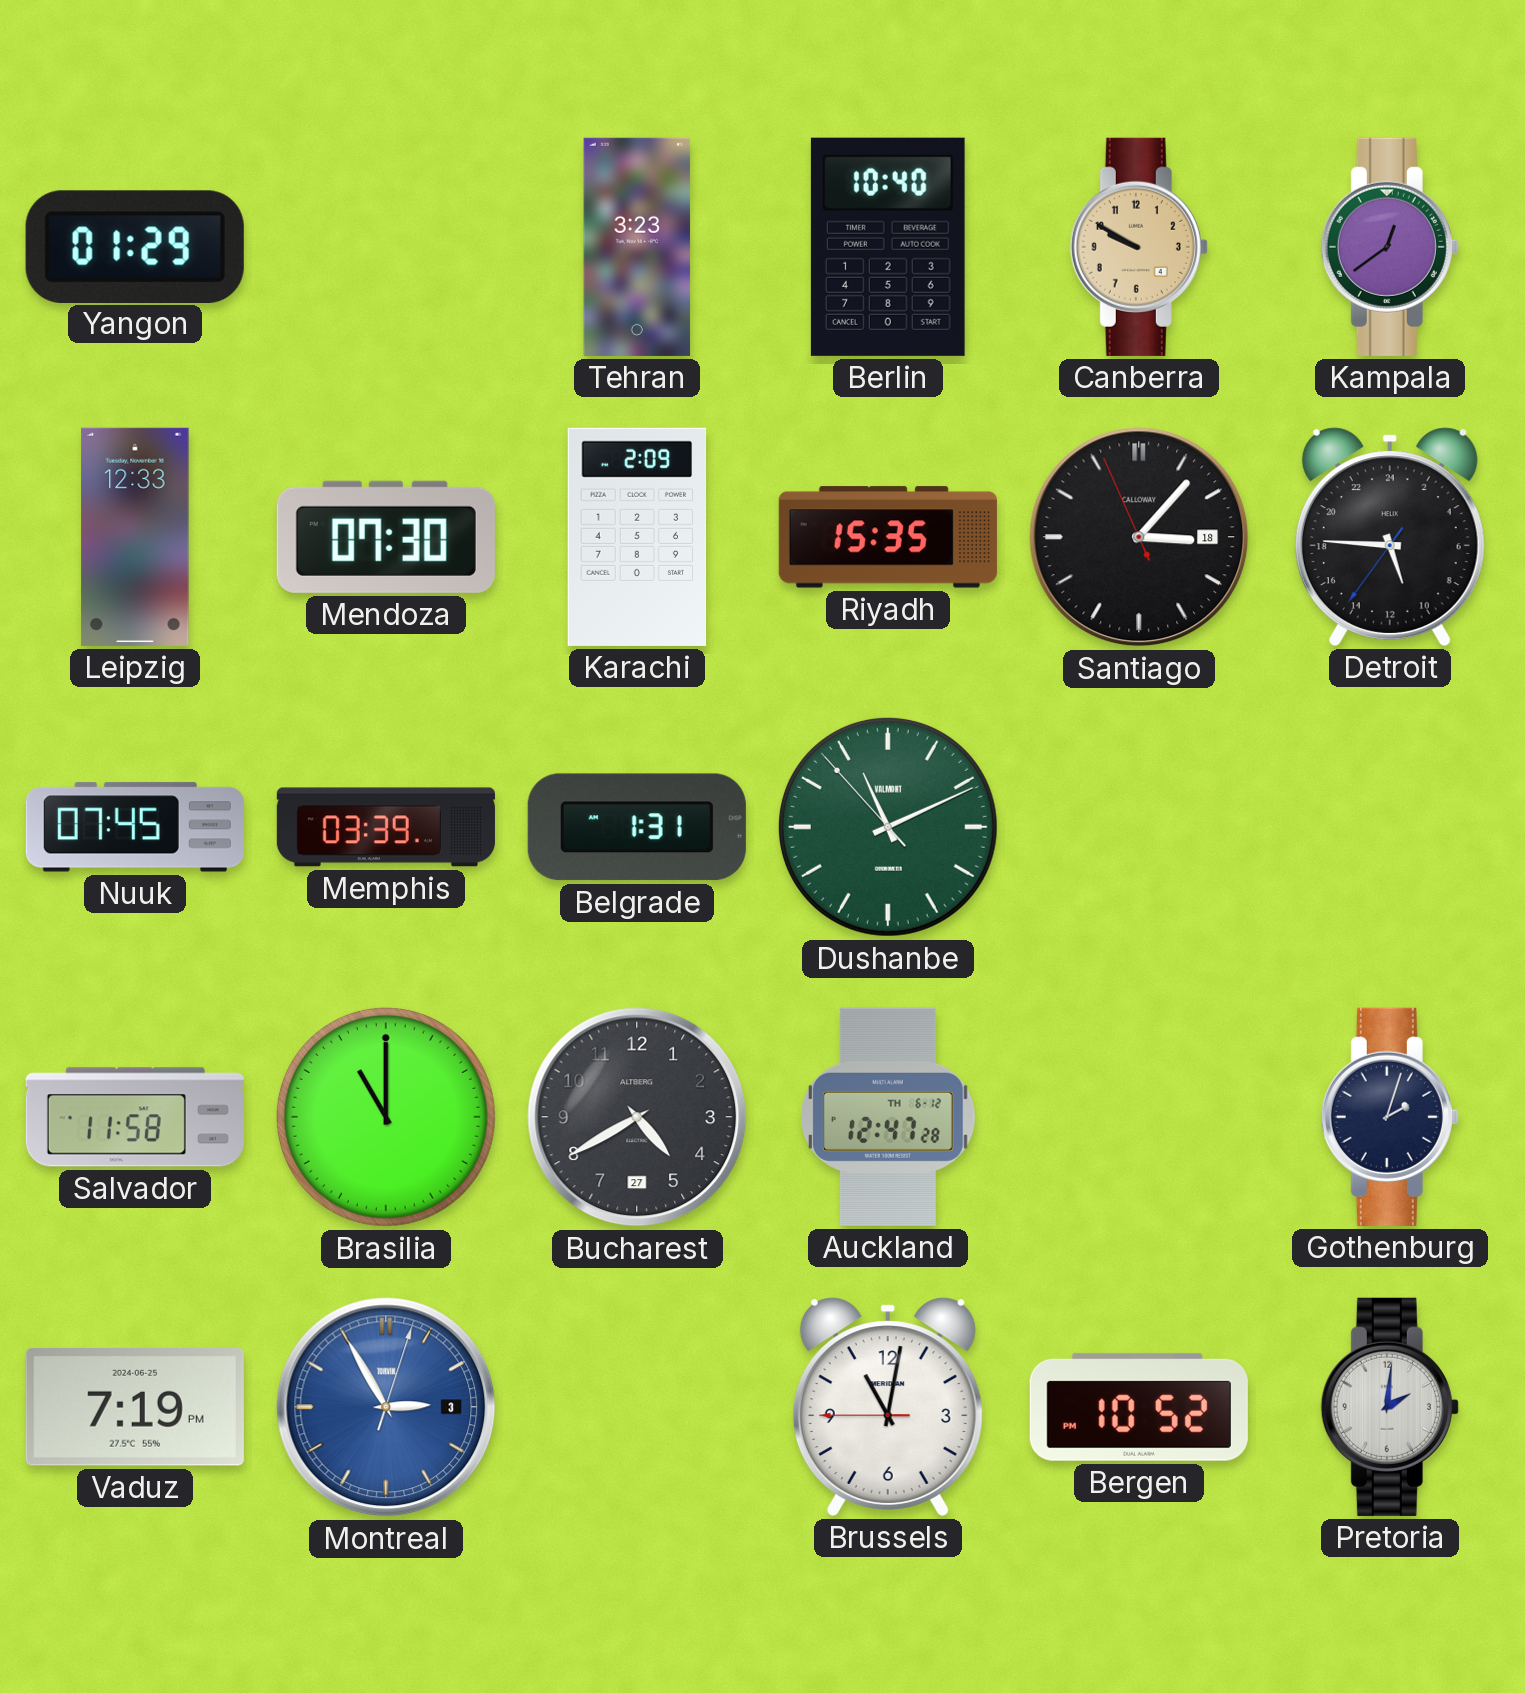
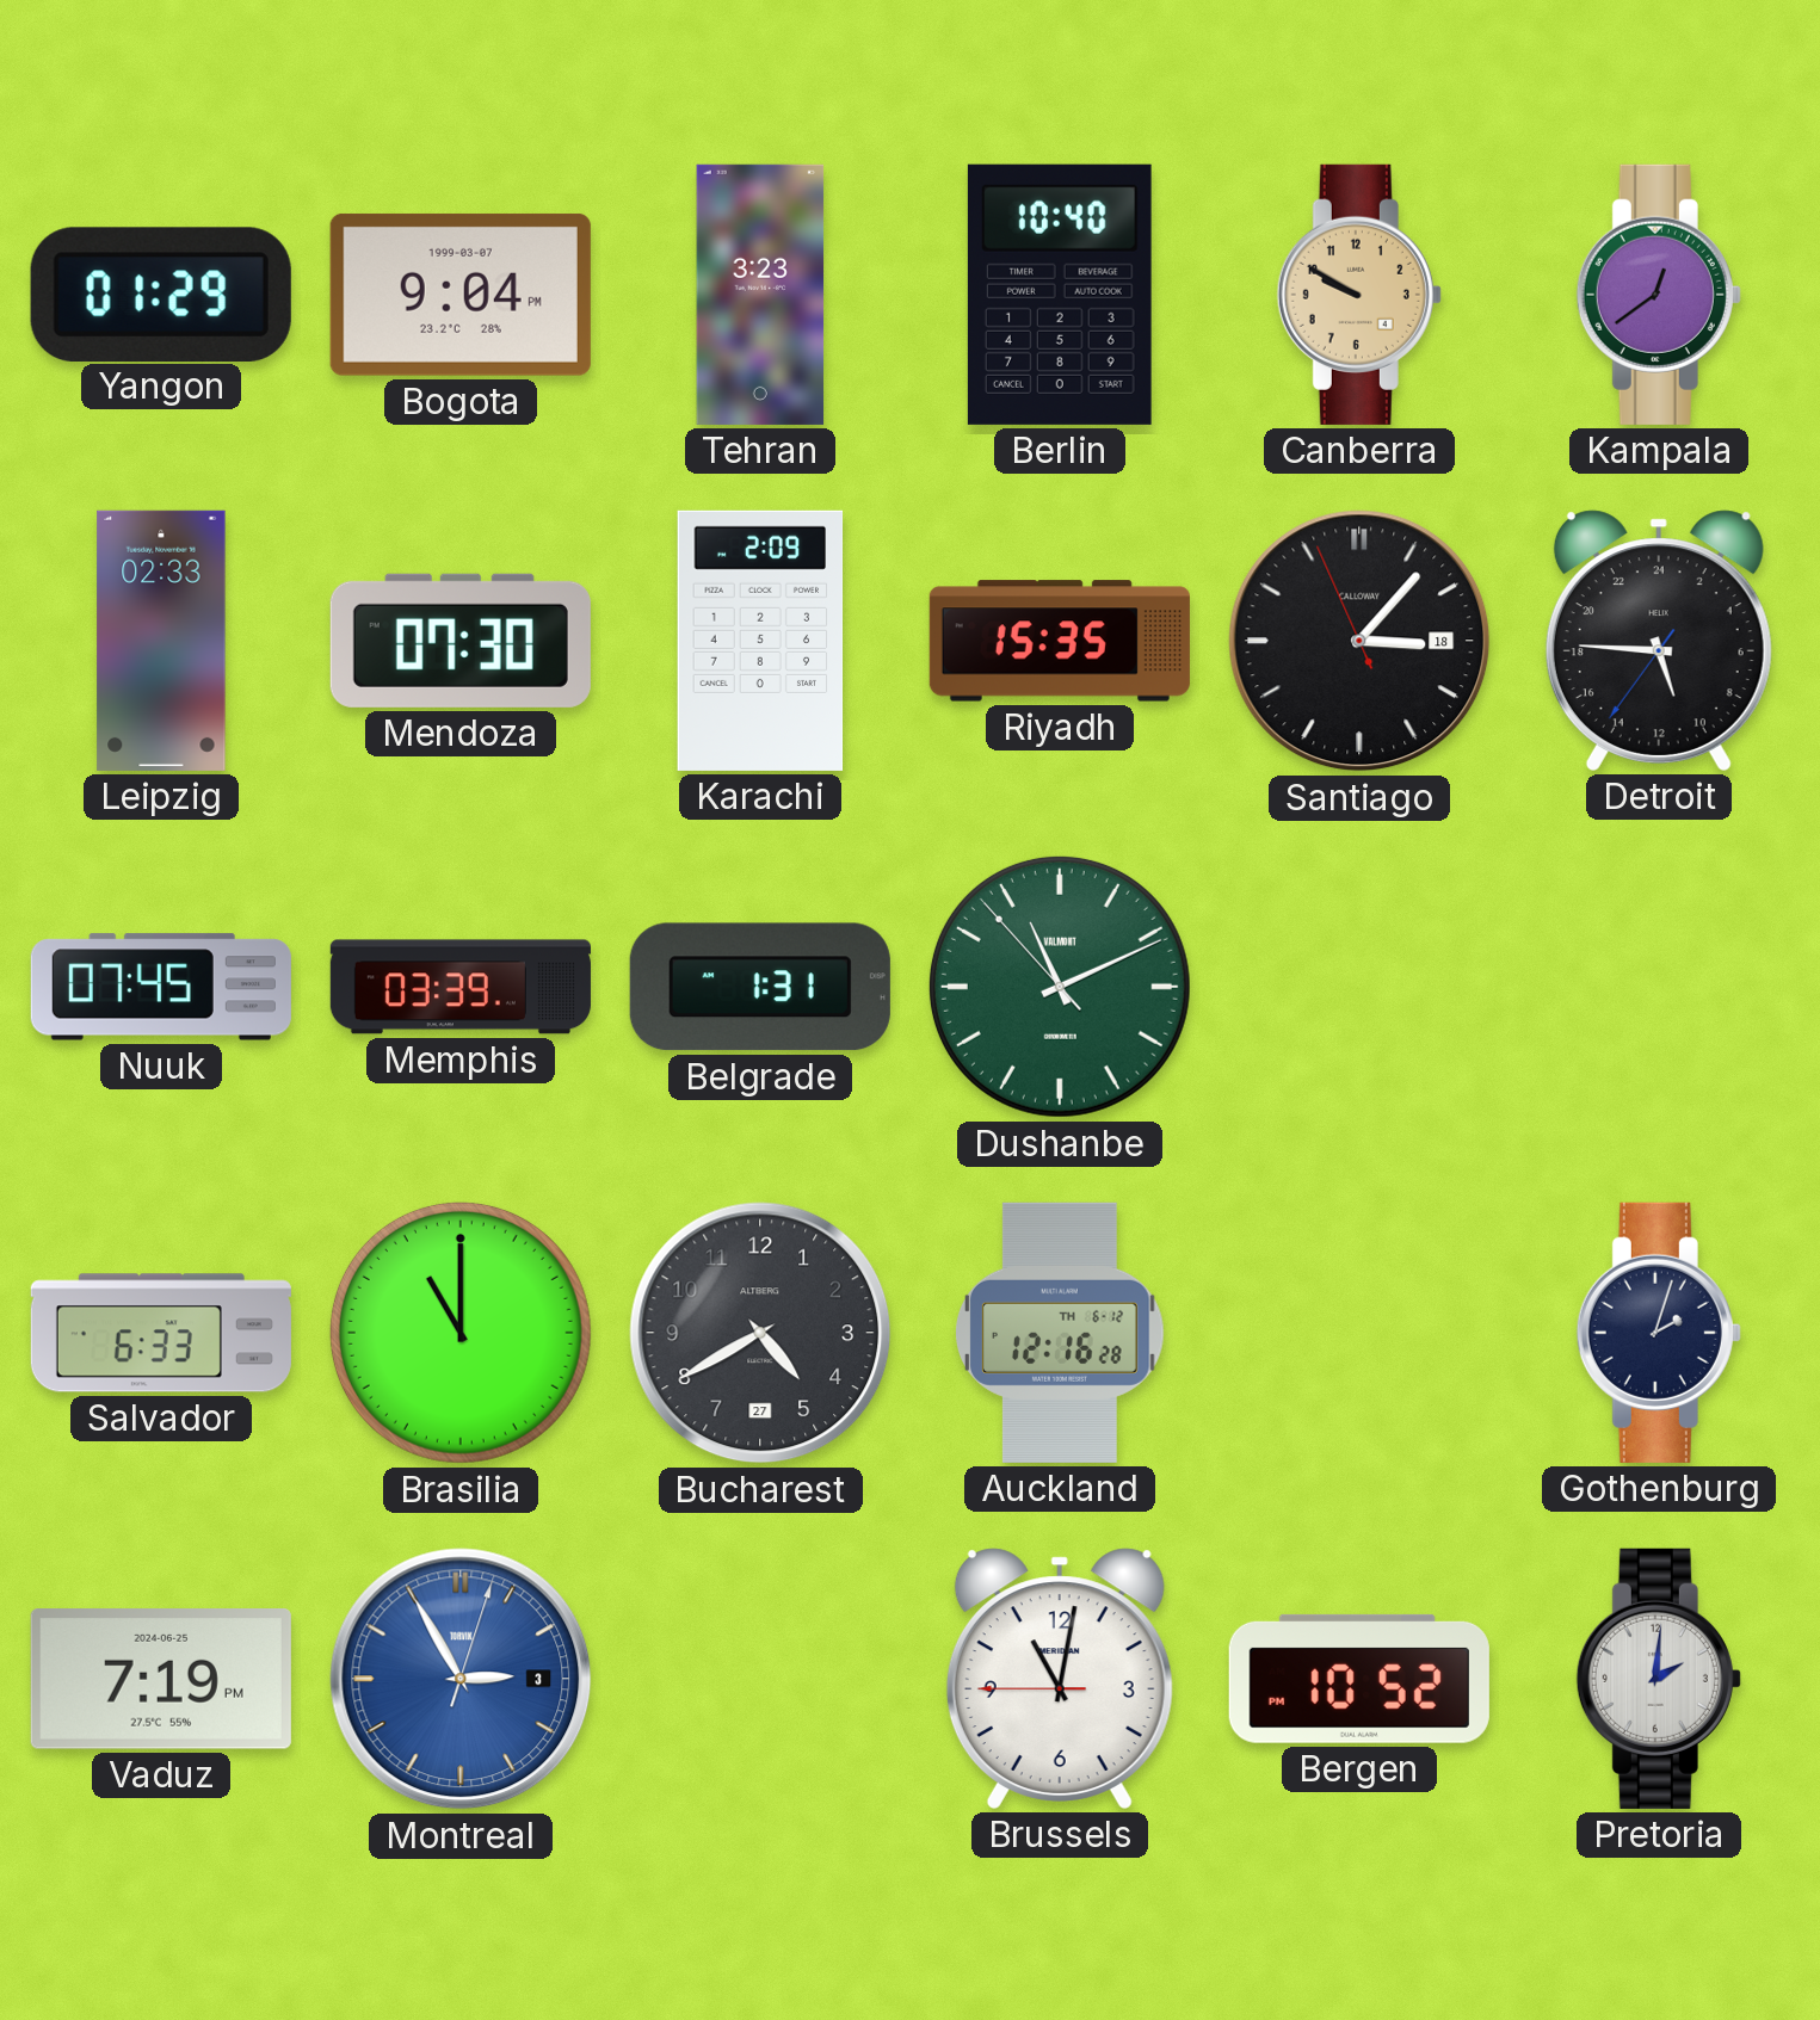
Bogota: none -> 9:04 (461, 295)
Leipzig: 12:33 -> 02:33 (161, 641)
Salvador: 11:58 -> 6:33 (161, 1333)
Auckland: 12:47 -> 12:16 (1061, 1333)
